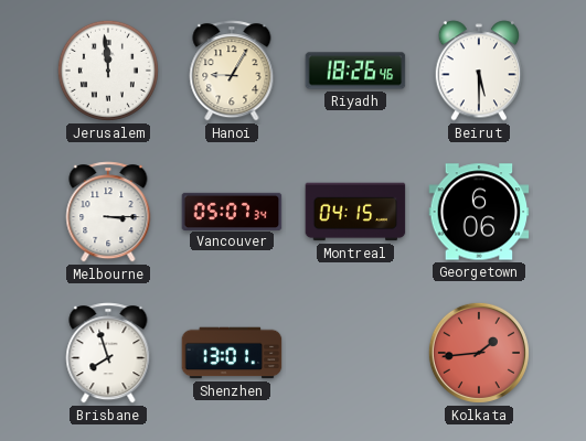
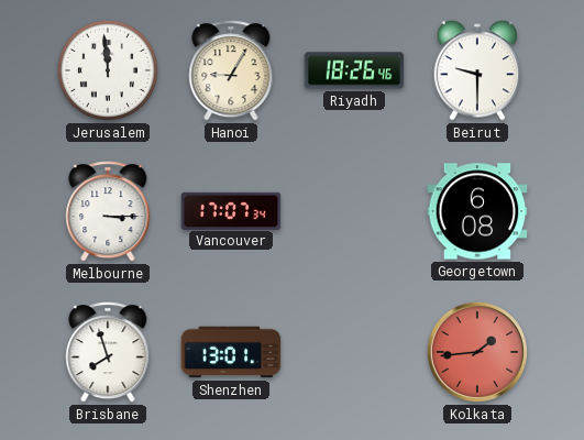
Beirut: 5:30 -> 9:30 (477, 70)
Vancouver: 05:07 -> 17:07 (231, 210)
Montreal: 04:15 -> none (355, 212)
Georgetown: 6:06 -> 6:08 (477, 211)
